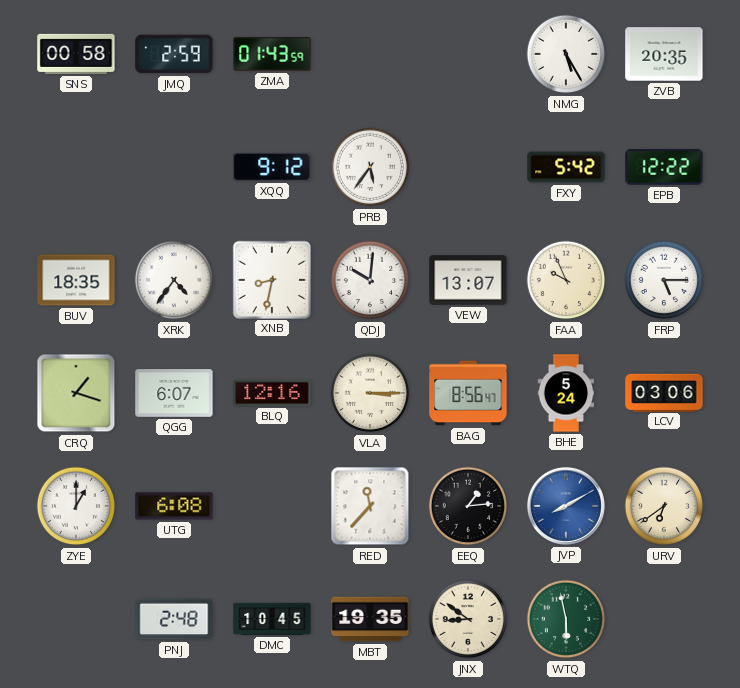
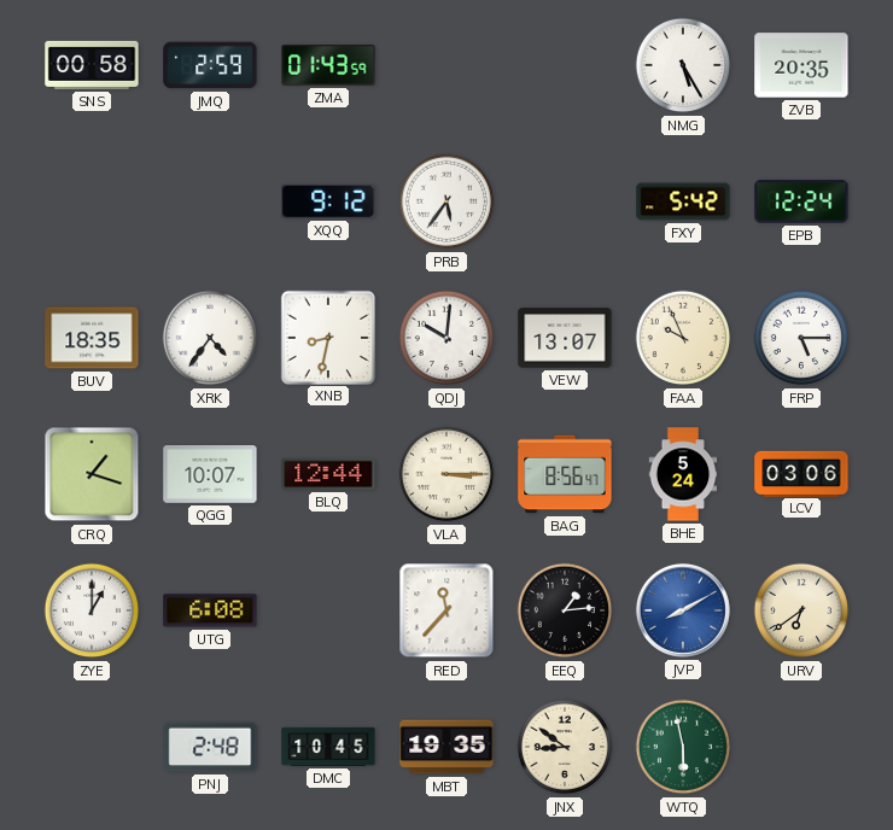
EPB: 12:22 -> 12:24 (801, 201)
QGG: 6:07 -> 10:07 (210, 474)
BLQ: 12:16 -> 12:44 (328, 474)
